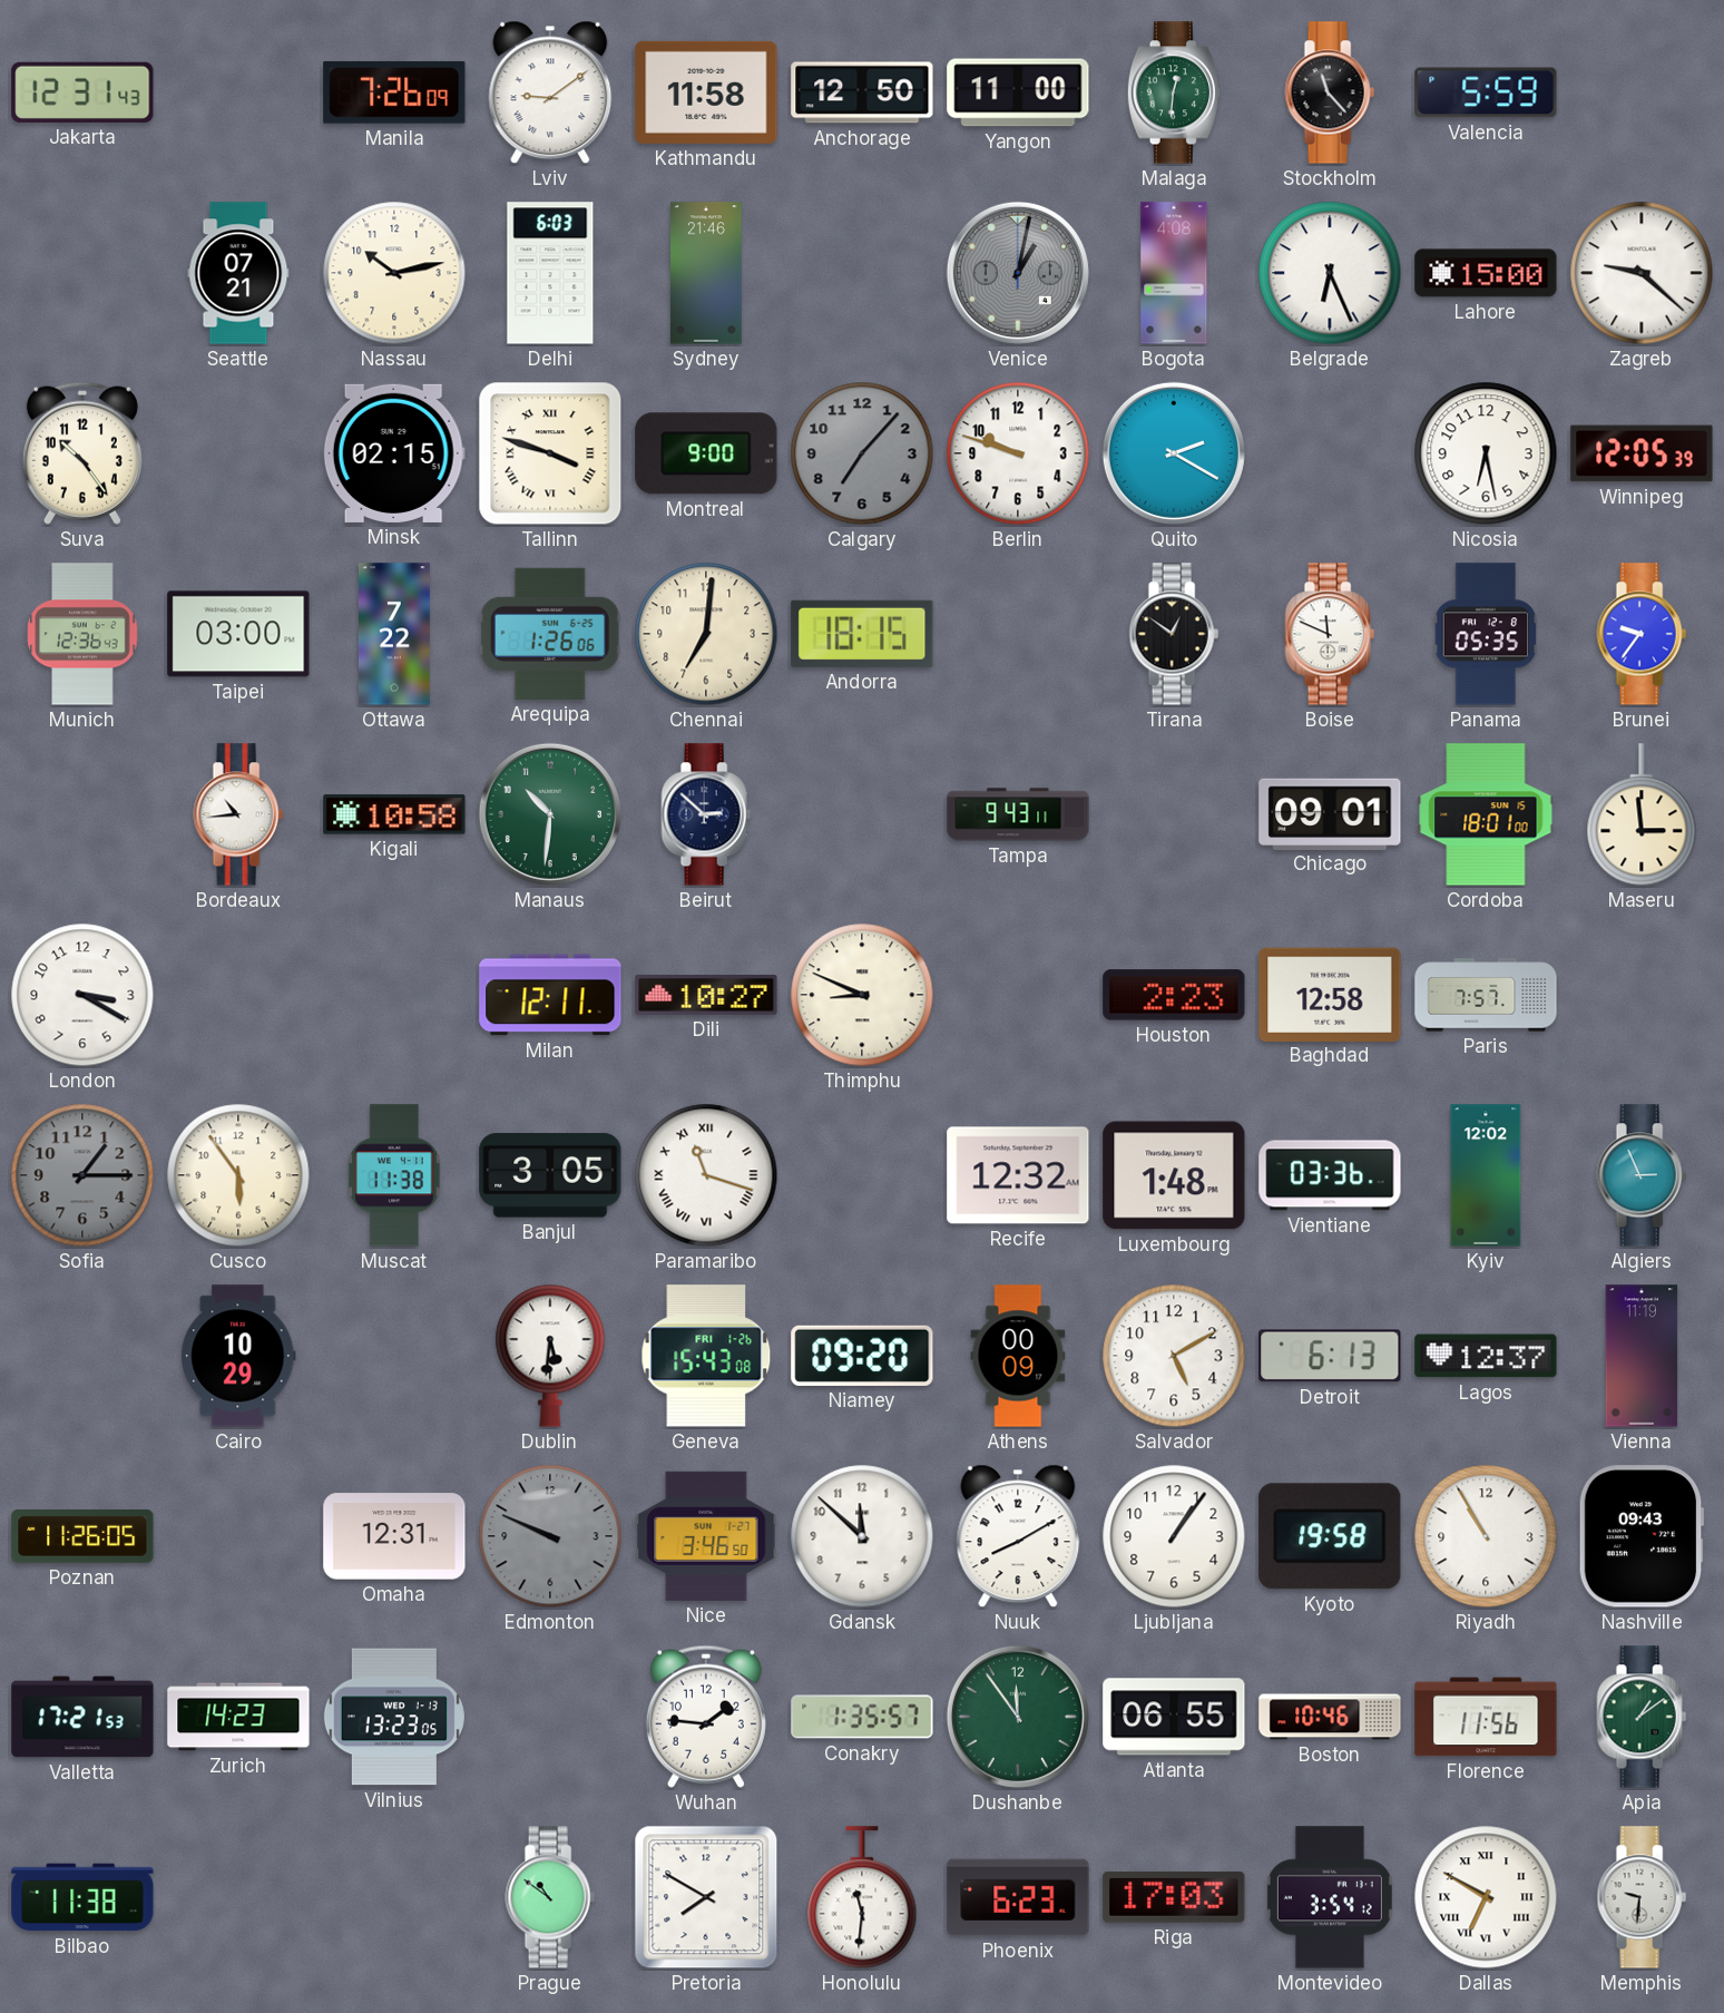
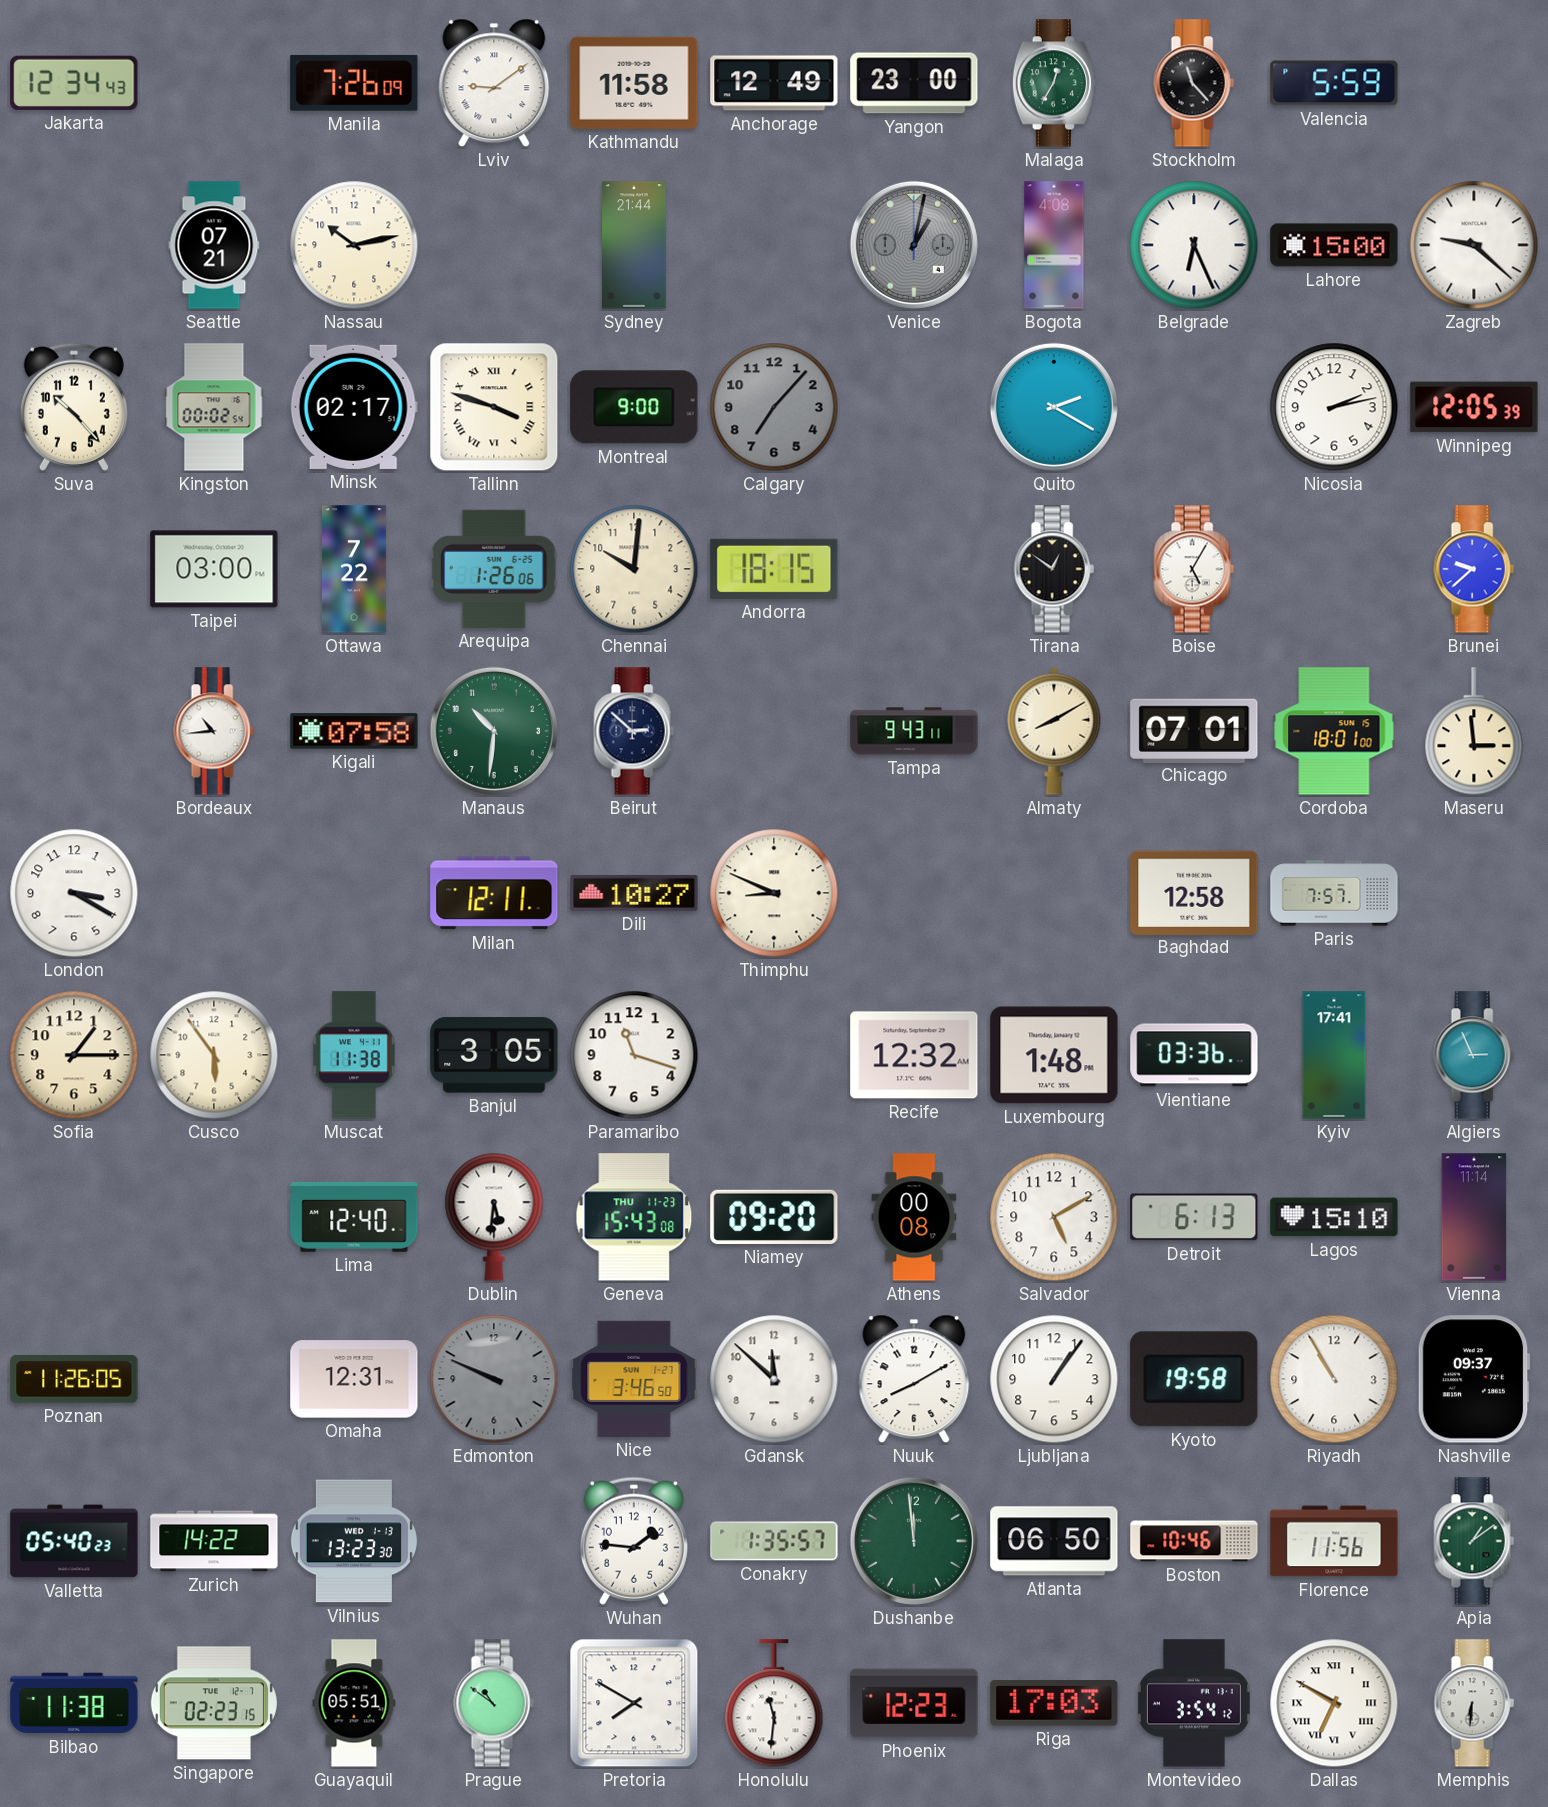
Jakarta: 12:31 -> 12:34 (74, 83)
Anchorage: 12:50 -> 12:49 (774, 83)
Yangon: 11:00 -> 23:00 (914, 83)
Malaga: 12:31 -> 12:35 (1054, 83)
Delhi: 6:03 -> none (550, 273)
Sydney: 21:46 -> 21:44 (635, 245)
Suva: 10:24 -> 10:23 (74, 407)
Kingston: none -> 00:02 (214, 407)
Minsk: 02:15 -> 02:17 (354, 407)
Berlin: 9:48 -> none (1018, 453)
Nicosia: 6:28 -> 2:13 (1334, 407)
Munich: 12:36 -> none (82, 634)
Chennai: 7:01 -> 10:01 (634, 569)
Boise: 11:49 -> 5:05 (1194, 569)
Panama: 05:35 -> none (1486, 634)
Brunei: 9:36 -> 9:38 (1474, 569)
Kigali: 10:58 -> 07:58 (354, 731)
Almaty: none -> 8:10 (1054, 731)
Chicago: 09:01 -> 07:01 (1194, 730)
Houston: 2:23 -> none (1174, 995)
Sofia dial: grey -> cream (74, 1055)
Paramaribo numerals: Roman -> Arabic (634, 1055)
Kyiv: 12:02 -> 17:41 (1334, 1055)
Cairo: 10:29 -> none (238, 1356)
Lima: none -> 12:40 (354, 1217)
Geneva date: FRI 1-26 -> THU 11-23 (634, 1217)
Athens: 00:09 -> 00:08 (914, 1217)
Lagos: 12:37 -> 15:10 (1334, 1217)
Vienna: 11:19 -> 11:14 (1474, 1217)
Nashville: 09:43 -> 09:37 (1474, 1379)
Valletta: 17:21 -> 05:40 (74, 1541)
Zurich: 14:23 -> 14:22 (214, 1541)
Vilnius: 13:23:05 -> 13:23:30 (354, 1541)
Dushanbe: 11:54 -> 11:59 (914, 1541)
Atlanta: 06:55 -> 06:50 (1054, 1541)
Singapore: none -> 02:23 (214, 1703)
Guayaquil: none -> 05:51 (354, 1703)
Phoenix: 6:23 -> 12:23 (914, 1703)
Memphis: 9:31 -> 6:31 (1474, 1703)
